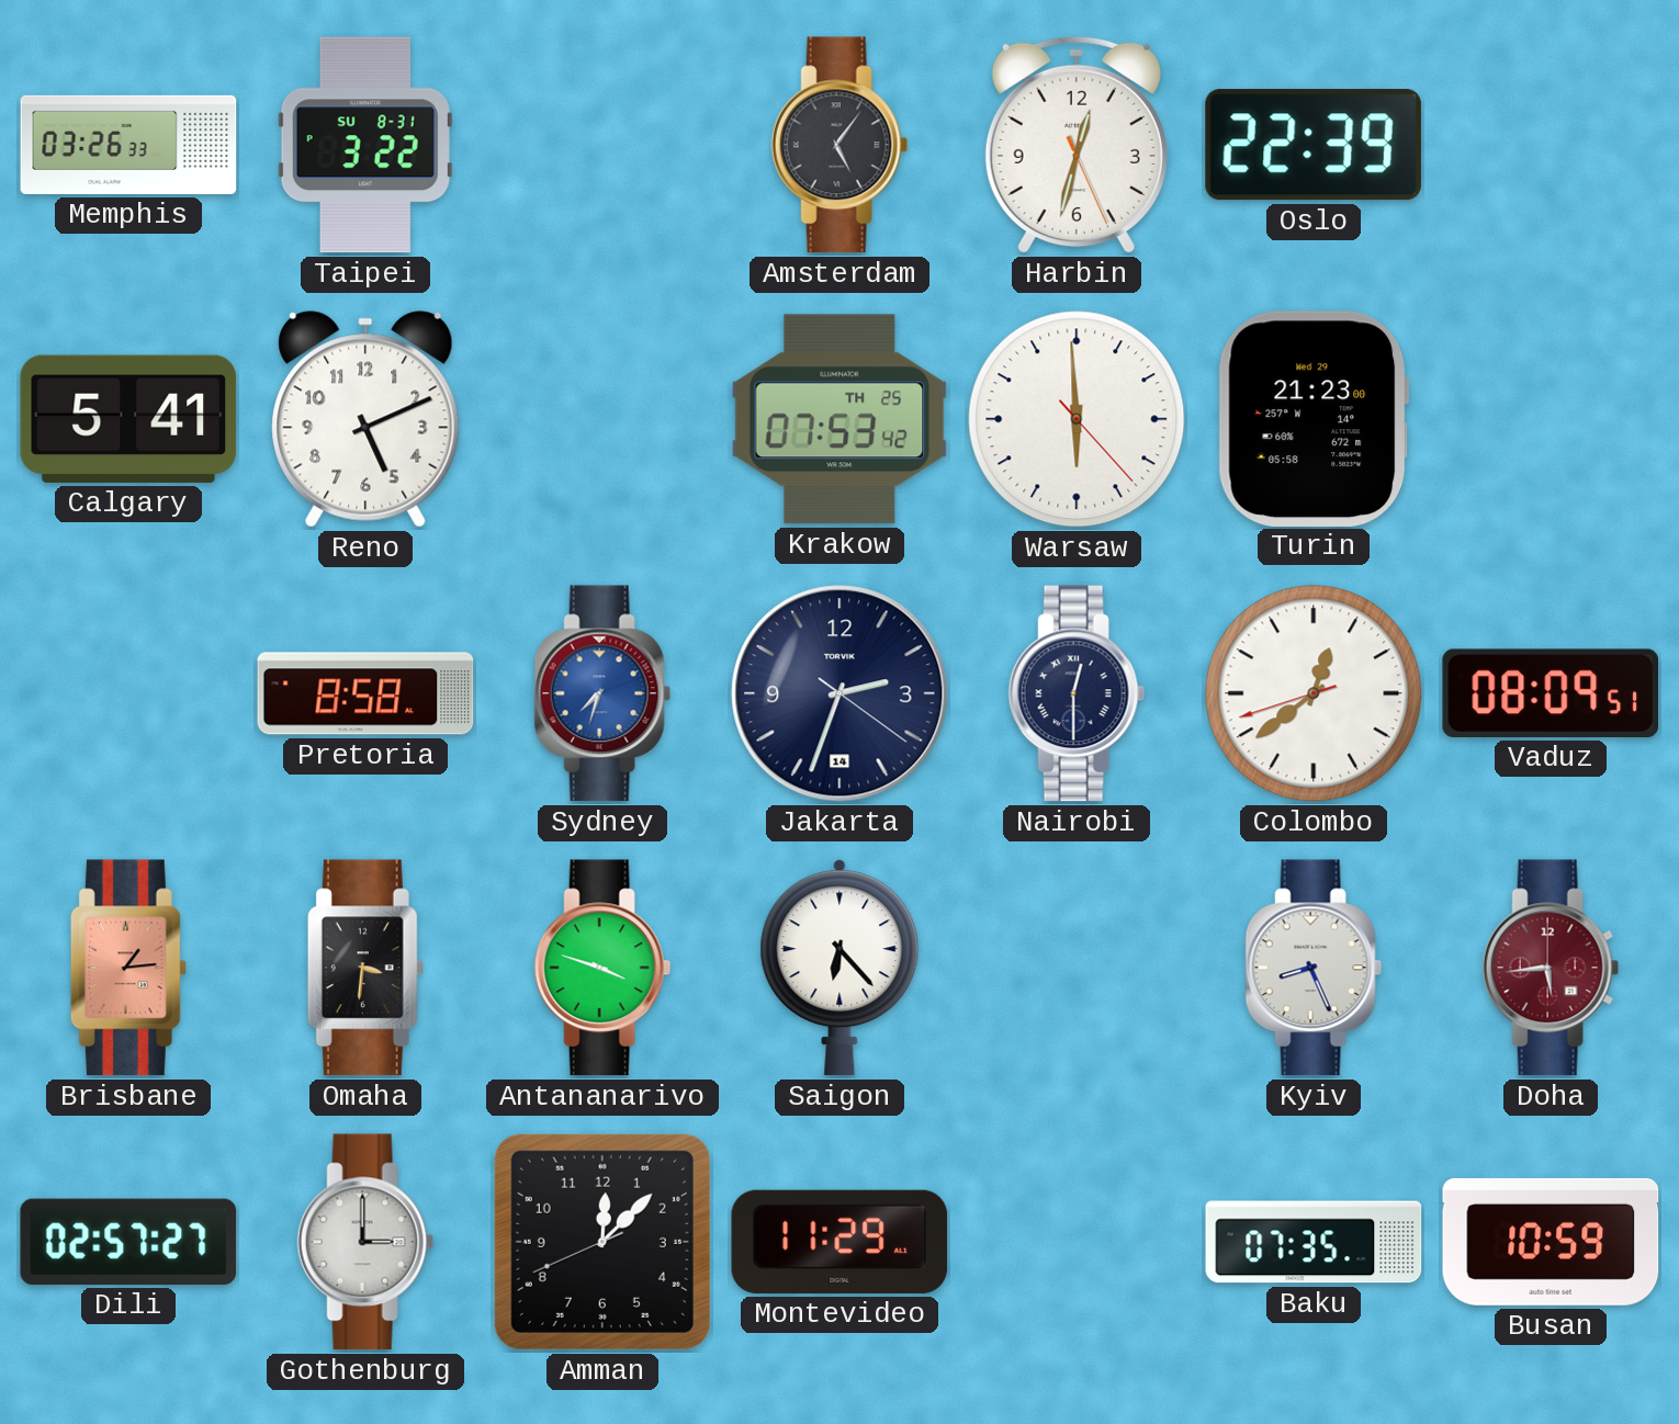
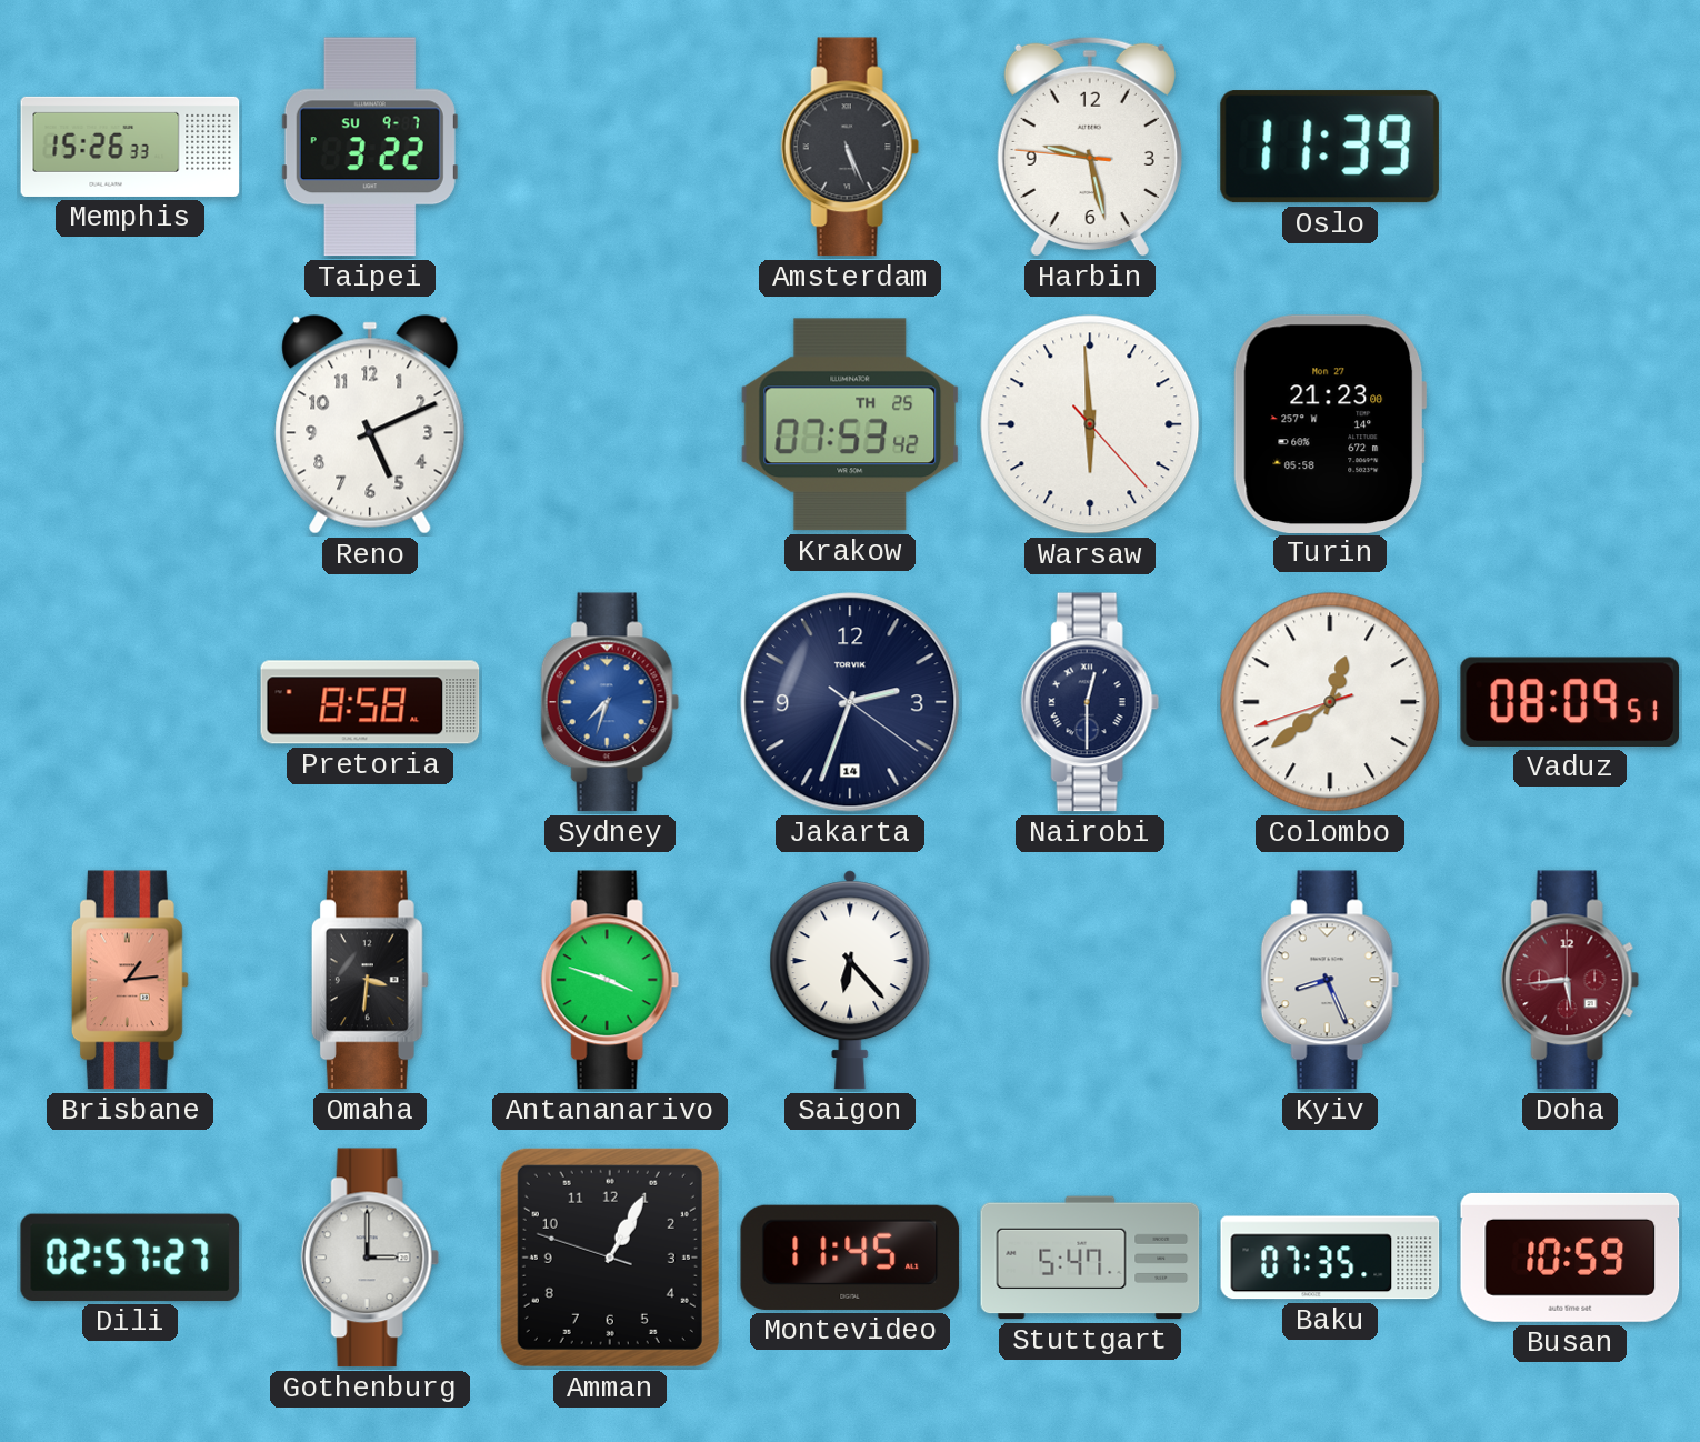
Memphis: 03:26 -> 15:26 (130, 147)
Taipei date: SU 8-31 -> SU 9-7 (370, 147)
Amsterdam: 5:06 -> 5:26 (850, 147)
Harbin: 12:32 -> 9:27 (1090, 147)
Oslo: 22:39 -> 11:39 (1330, 147)
Calgary: 5:41 -> none (128, 419)
Turin date: Wed 29 -> Mon 27 (1330, 423)
Amman: 12:07 -> 1:04 (610, 1258)
Montevideo: 11:29 -> 11:45 (850, 1258)
Stuttgart: none -> 5:47 (1090, 1258)
